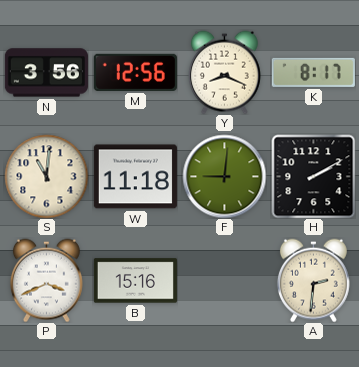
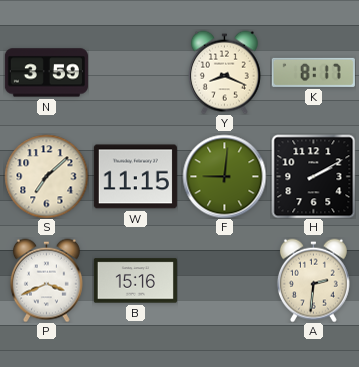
N: 3:56 -> 3:59 (46, 73)
M: 12:56 -> none (135, 72)
S: 11:01 -> 7:08 (46, 176)
W: 11:18 -> 11:15 (135, 177)
